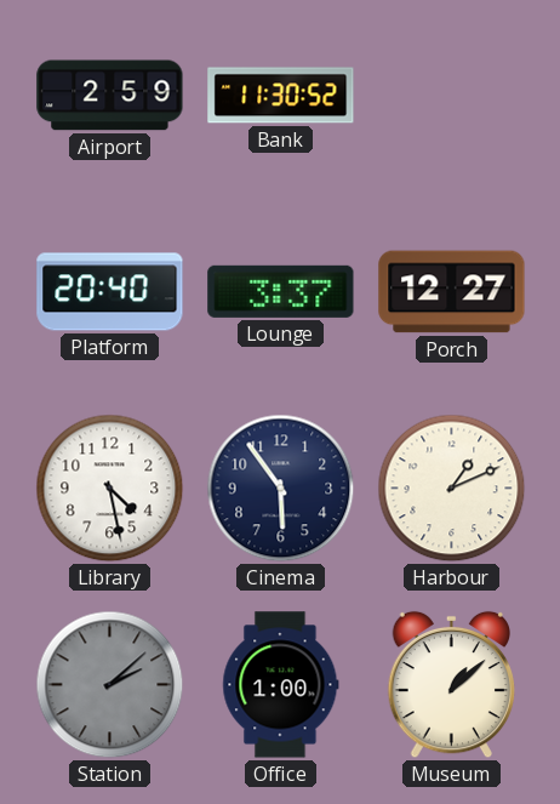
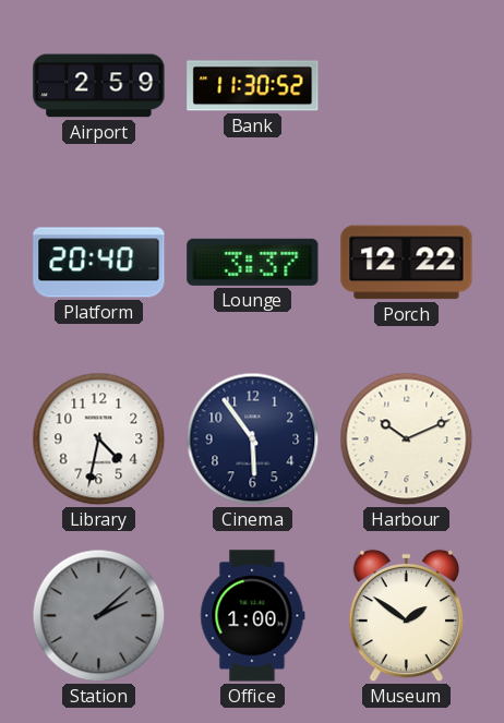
Porch: 12:27 -> 12:22 (407, 263)
Library: 4:28 -> 4:32 (99, 439)
Harbour: 1:11 -> 10:11 (407, 439)
Museum: 1:08 -> 1:51 (406, 616)
